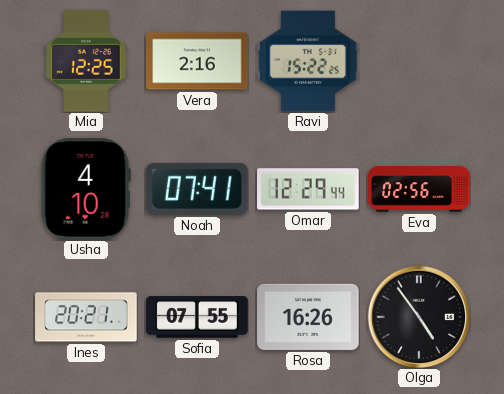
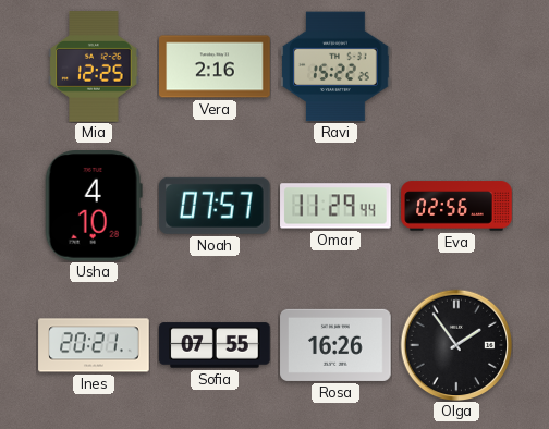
Noah: 07:41 -> 07:57 (215, 206)
Omar: 12:29 -> 11:29 (335, 206)
Olga: 4:54 -> 1:54 (456, 345)
